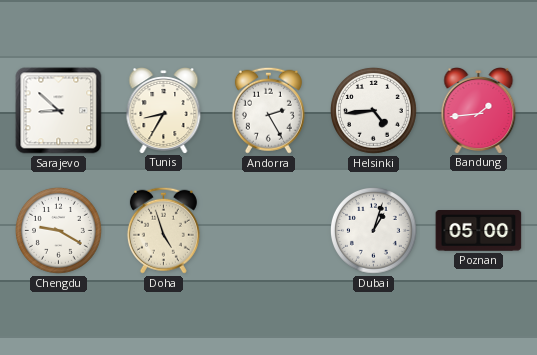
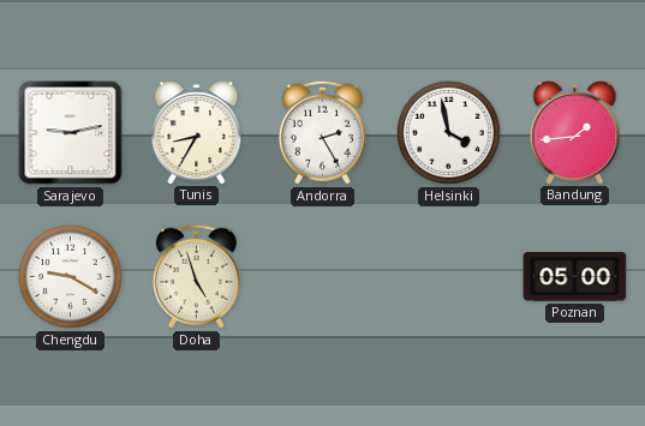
Sarajevo: 8:52 -> 9:13 (71, 133)
Helsinki: 4:44 -> 3:58 (449, 133)
Dubai: 1:03 -> none (374, 231)
